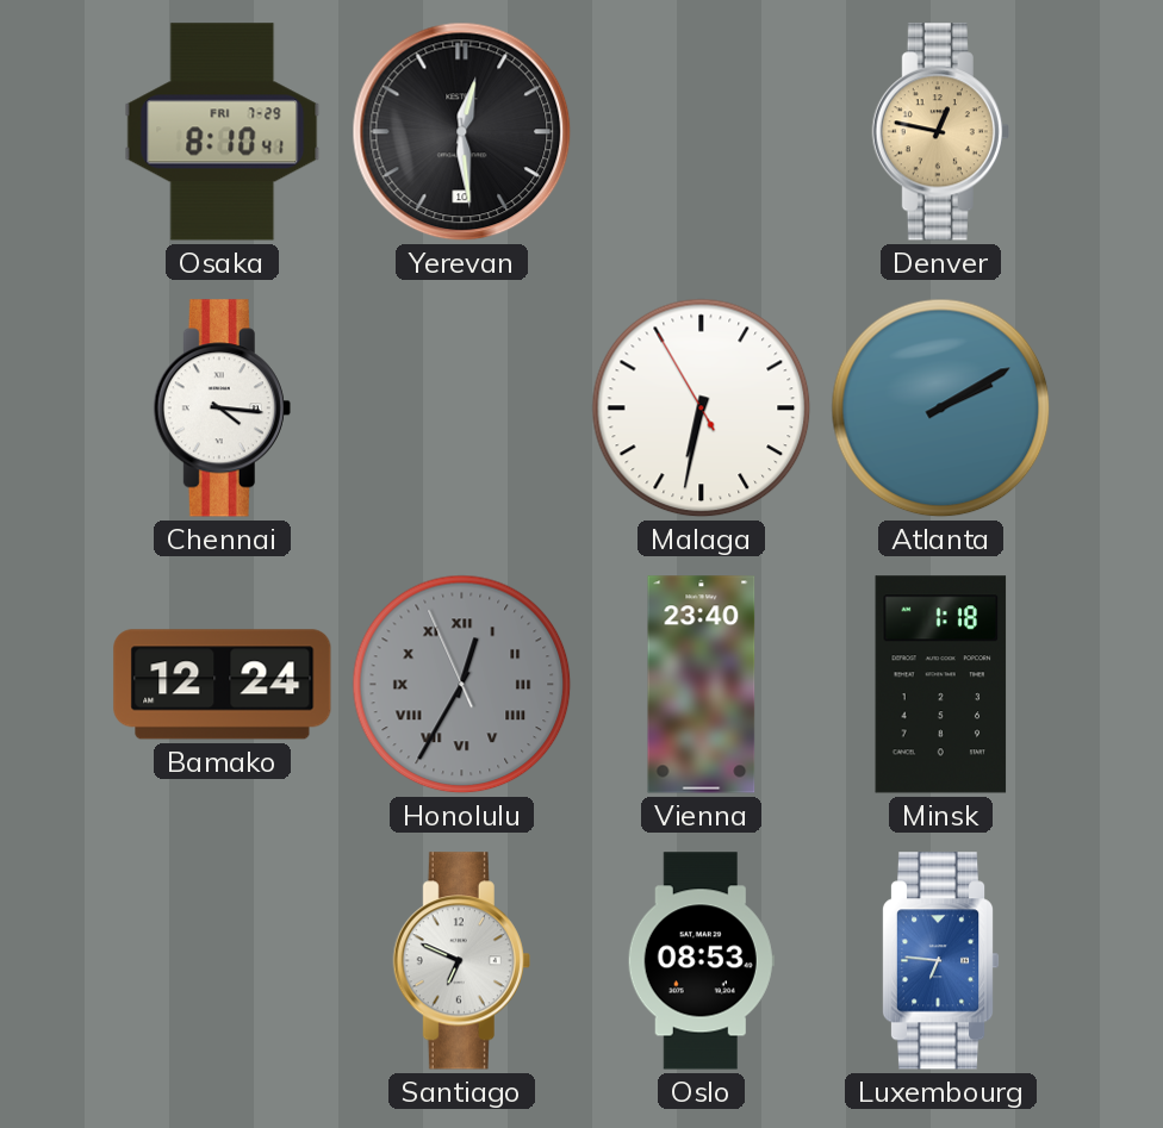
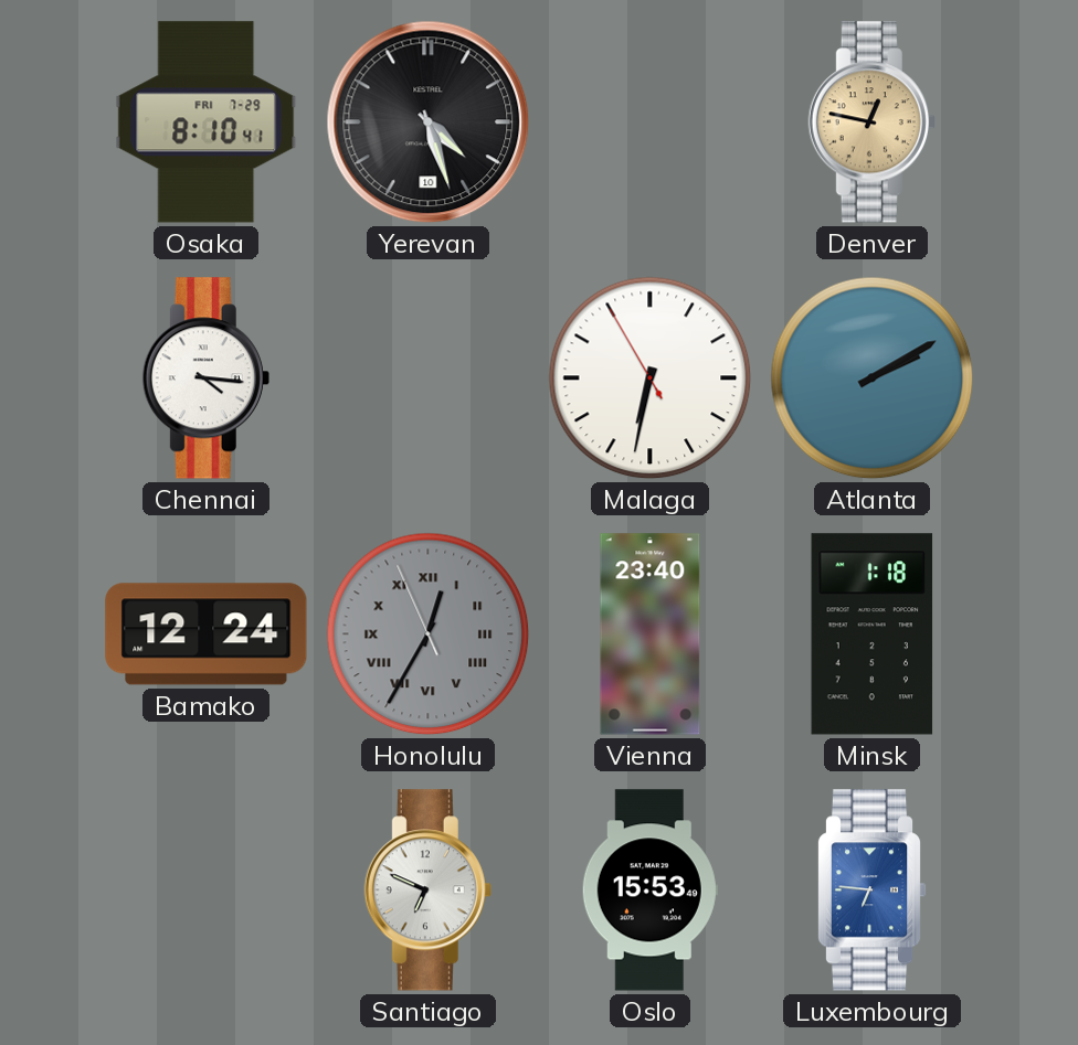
Yerevan: 12:29 -> 4:27 (429, 122)
Oslo: 08:53 -> 15:53 (649, 891)
